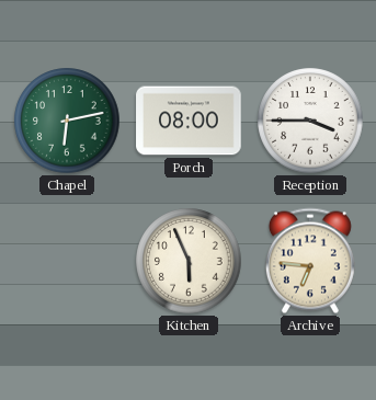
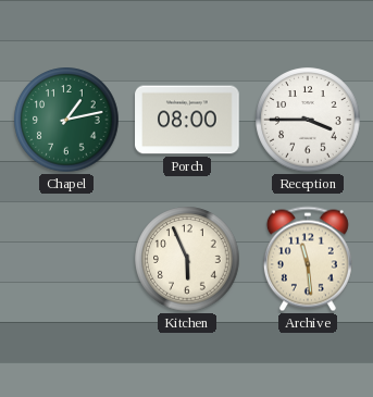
Chapel: 6:13 -> 1:13 (66, 120)
Archive: 6:46 -> 11:29 (308, 259)
